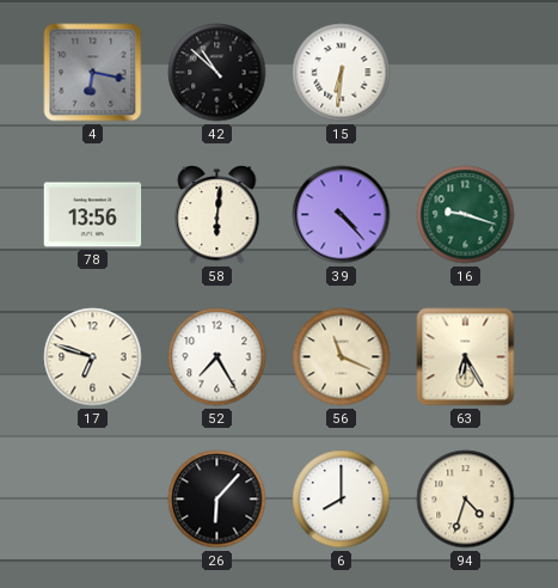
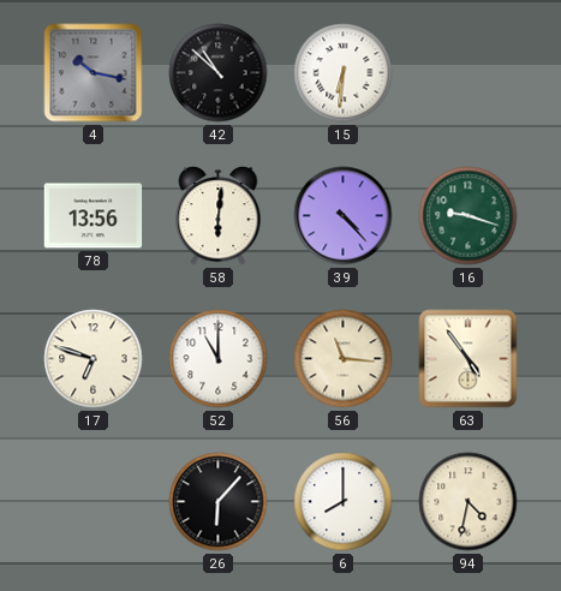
4: 6:17 -> 10:17 (94, 73)
52: 7:25 -> 11:00 (219, 359)
56: 11:19 -> 11:16 (344, 359)
63: 6:25 -> 4:54 (469, 359)
94: 4:33 -> 4:32 (469, 502)
